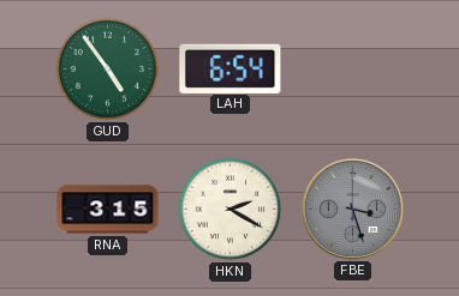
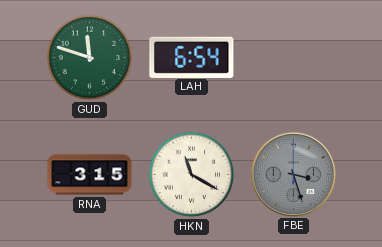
GUD: 4:54 -> 11:48 (90, 58)
HKN: 2:20 -> 11:20 (192, 175)
